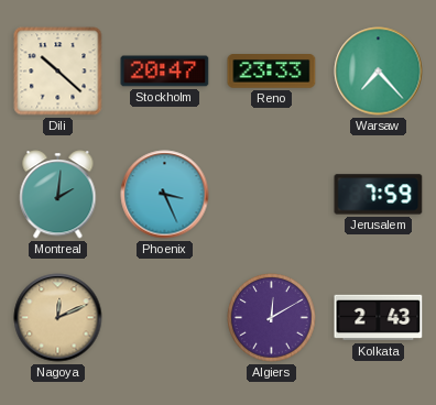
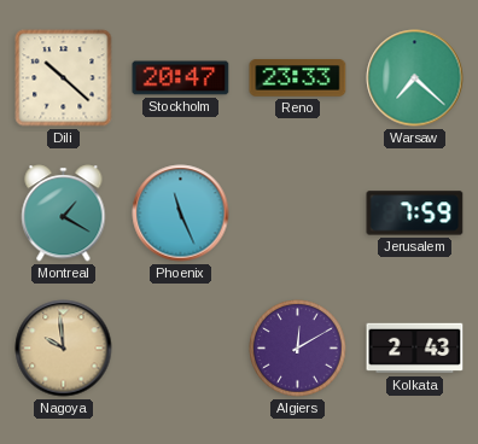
Warsaw: 7:23 -> 7:22 (415, 78)
Montreal: 2:01 -> 1:20 (64, 214)
Phoenix: 3:26 -> 11:26 (181, 214)
Nagoya: 12:11 -> 9:59 (64, 349)
